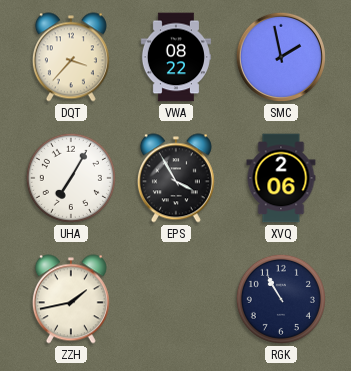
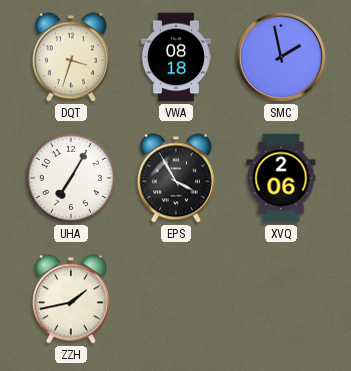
DQT: 3:37 -> 3:33 (71, 57)
VWA: 08:22 -> 08:18 (176, 57)
RGK: 10:55 -> none (281, 299)
